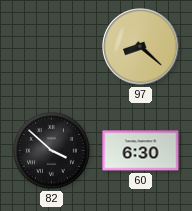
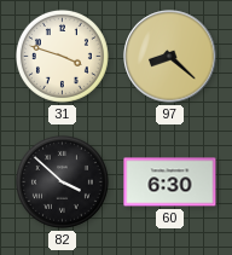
31: none -> 3:48 (62, 56)
